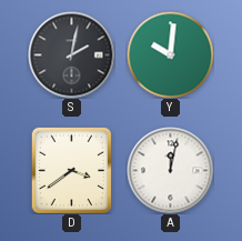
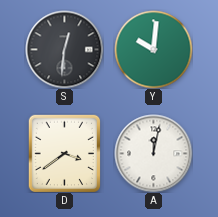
S: 2:02 -> 12:31 (64, 49)
